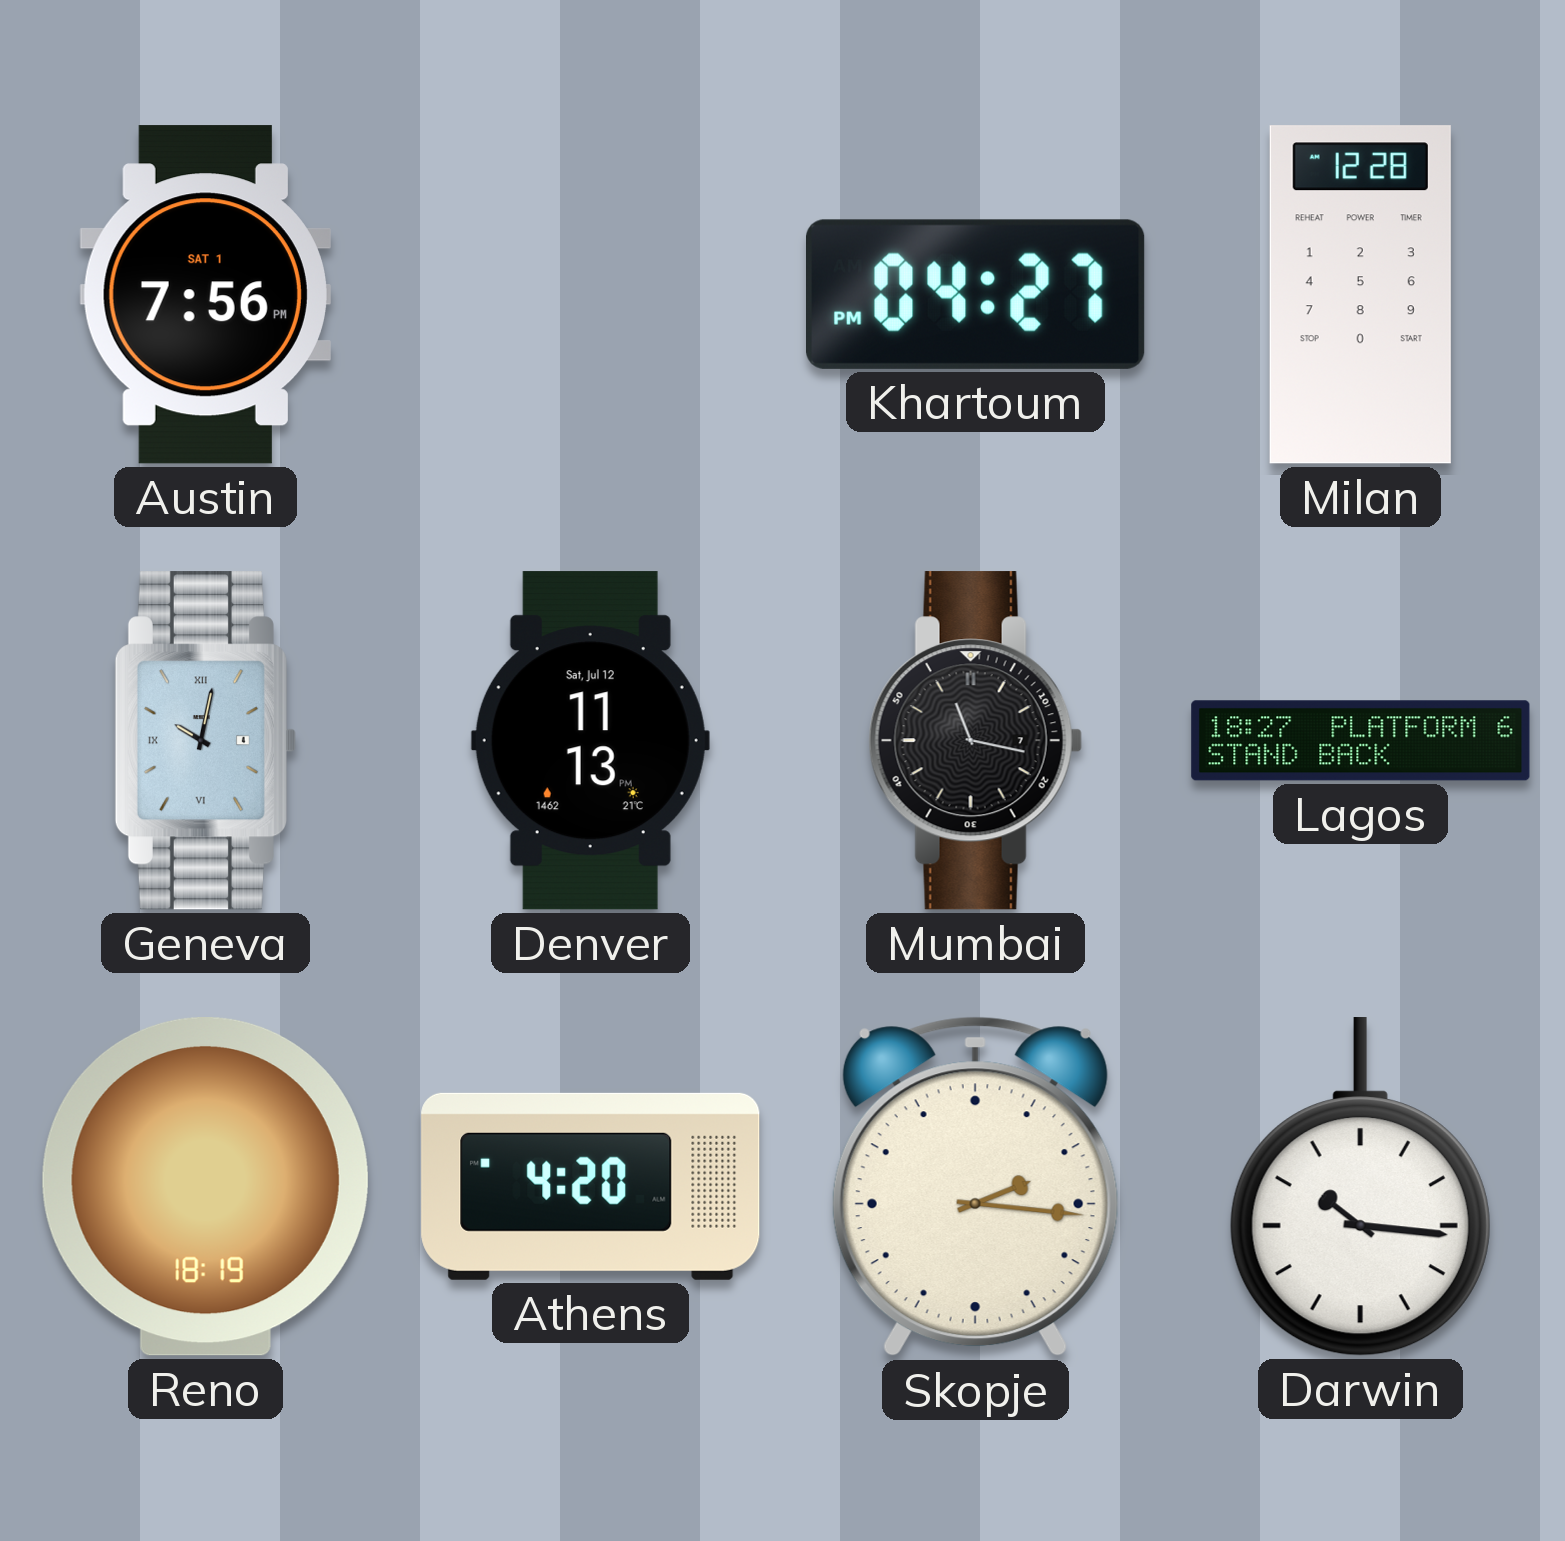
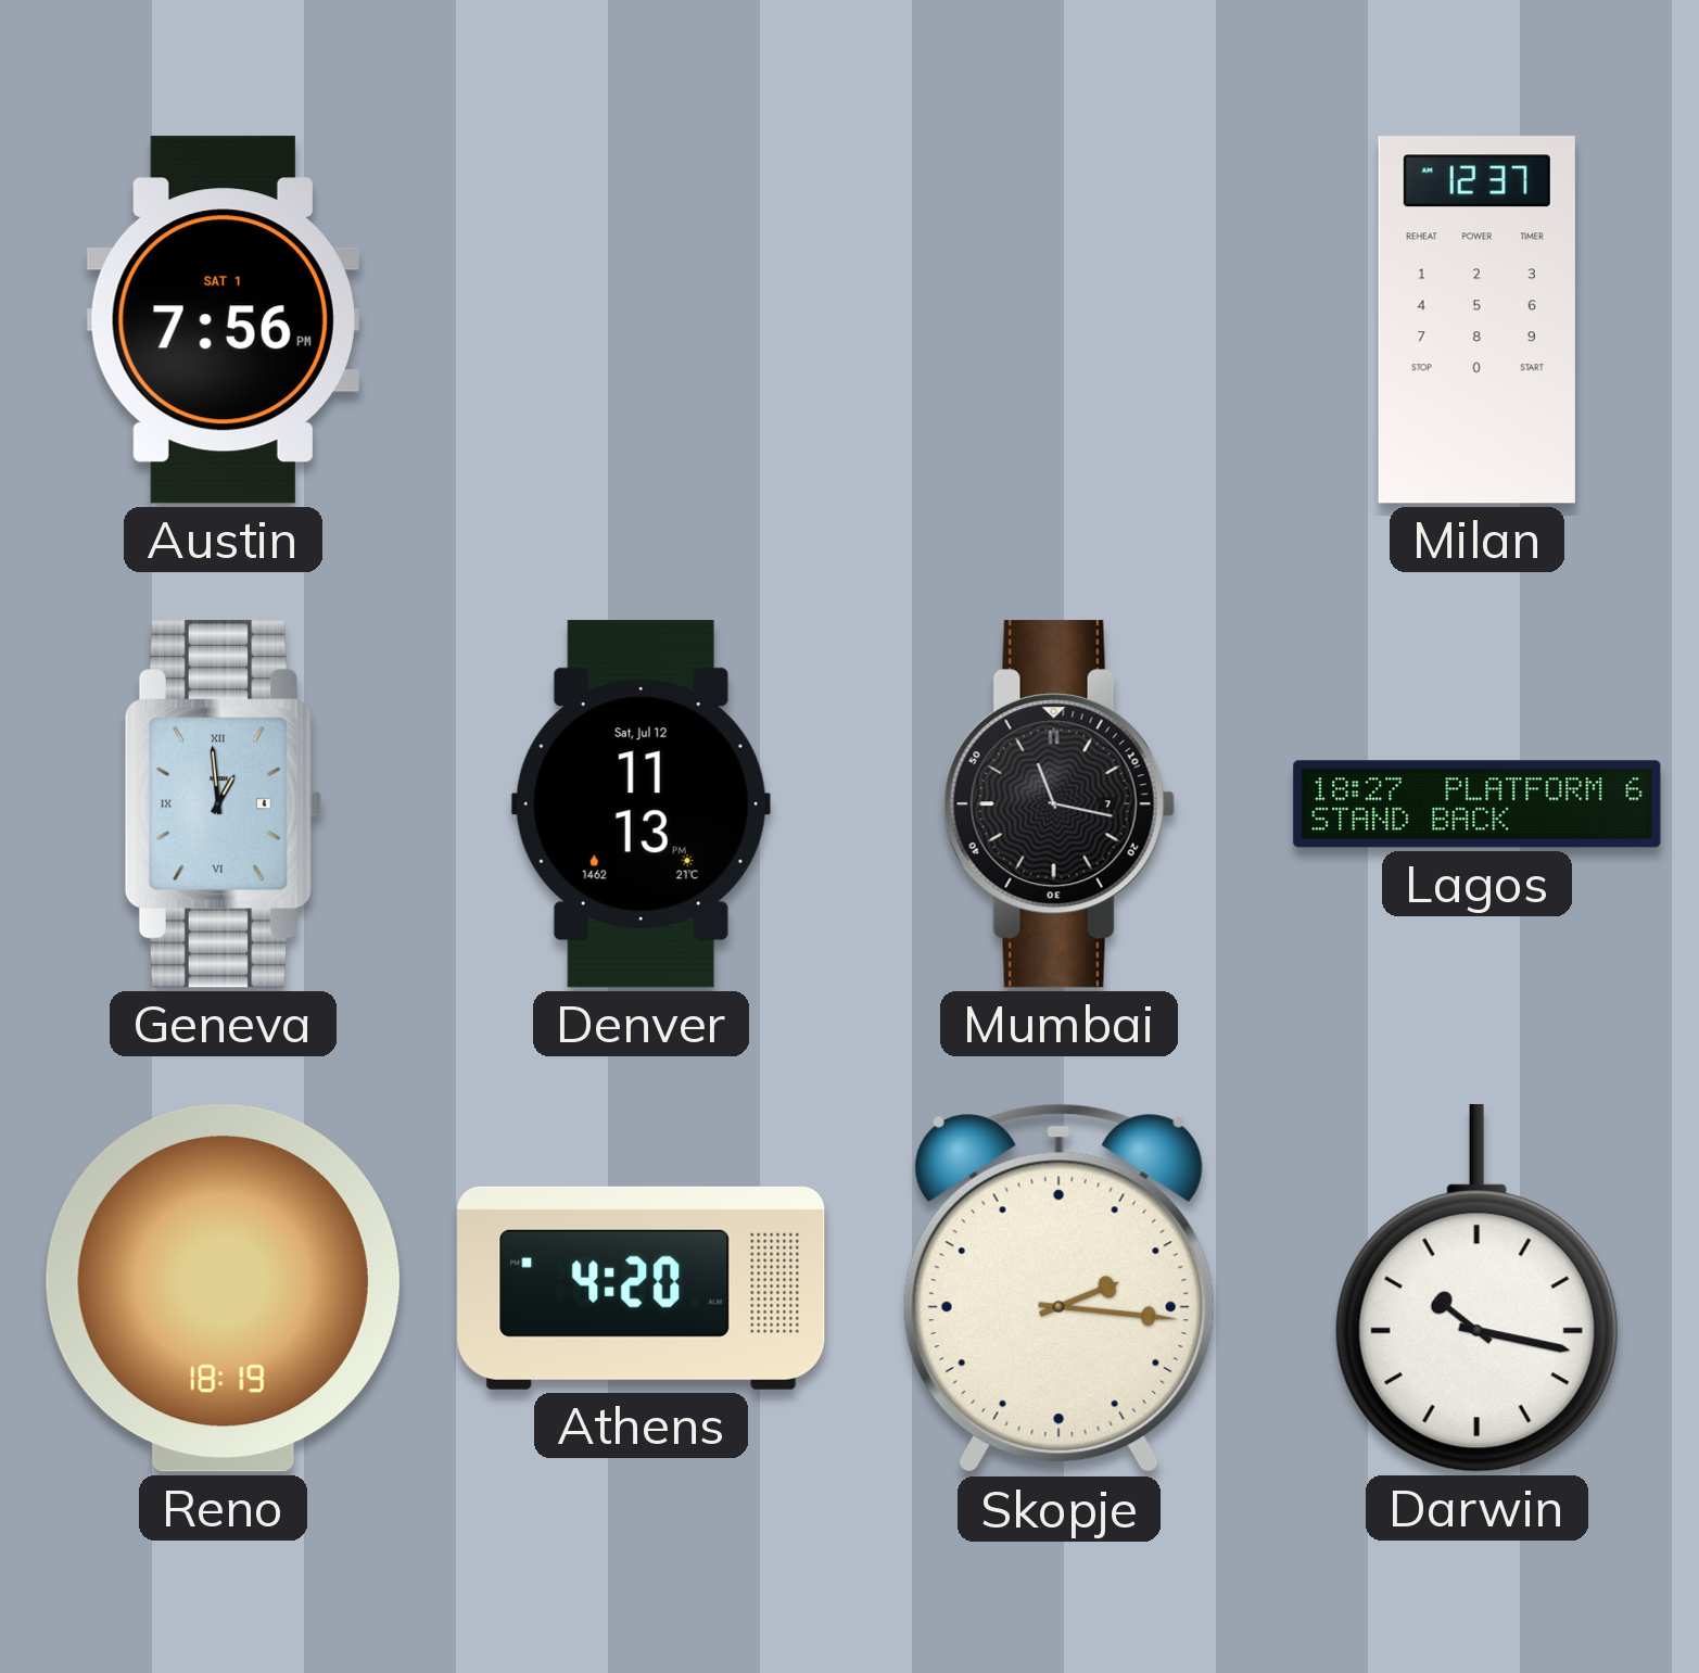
Khartoum: 04:27 -> none (976, 294)
Milan: 12:28 -> 12:37 (1476, 320)
Geneva: 10:02 -> 12:59 (223, 804)
Darwin: 10:16 -> 10:17 (1476, 1289)
